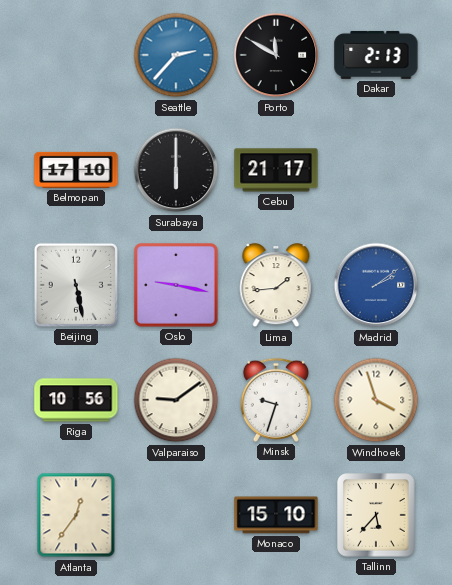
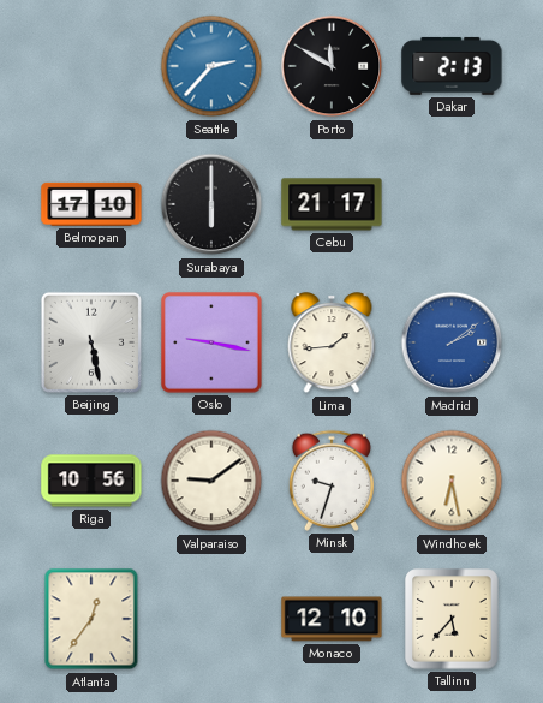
Windhoek: 3:57 -> 6:28 (452, 481)
Monaco: 15:10 -> 12:10 (332, 619)
